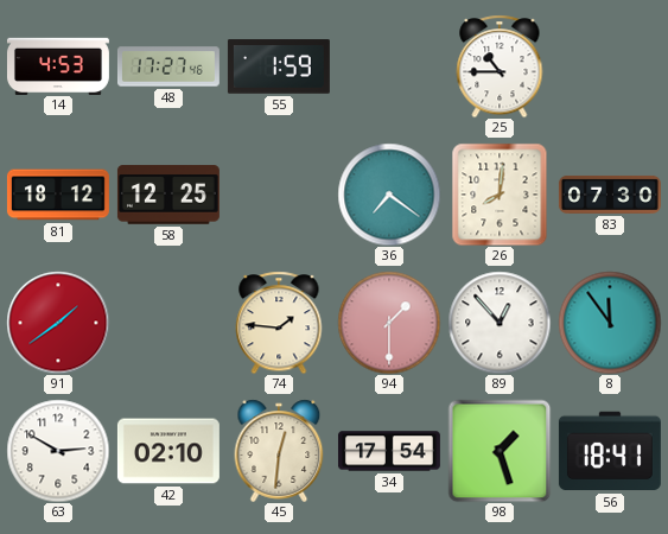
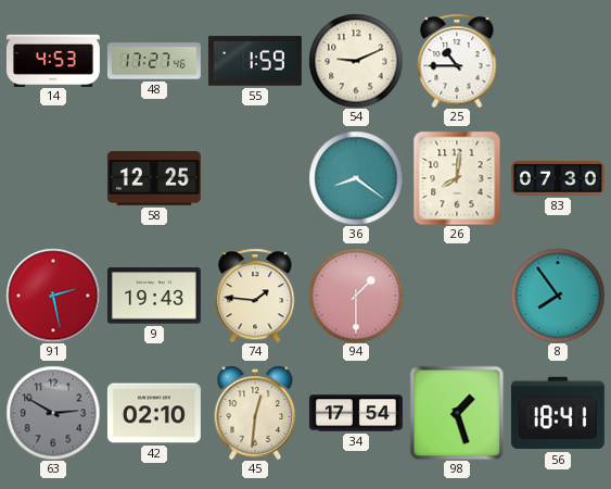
54: none -> 9:11 (356, 61)
81: 18:12 -> none (58, 195)
36: 7:21 -> 8:21 (356, 178)
91: 1:39 -> 2:28 (53, 296)
9: none -> 19:43 (154, 296)
89: 12:53 -> none (500, 323)
8: 11:54 -> 7:54 (558, 296)
63 dial: white -> grey (53, 413)
